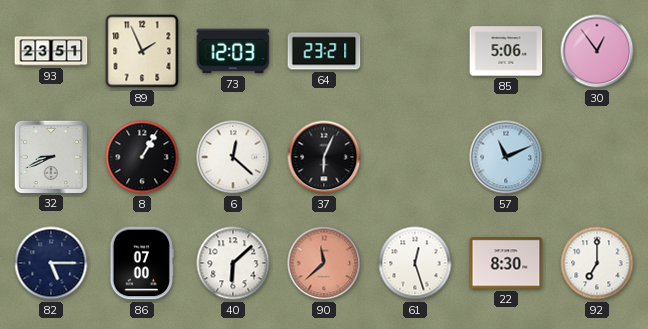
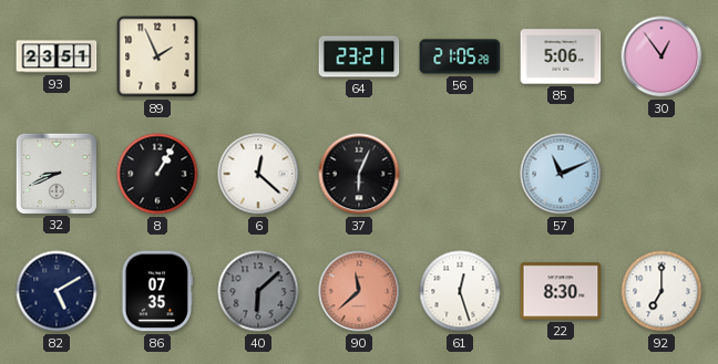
73: 12:03 -> none (233, 51)
56: none -> 21:05 (460, 56)
82: 5:15 -> 5:10 (57, 291)
86: 07:00 -> 07:35 (157, 291)
40 dial: white -> grey (258, 291)
